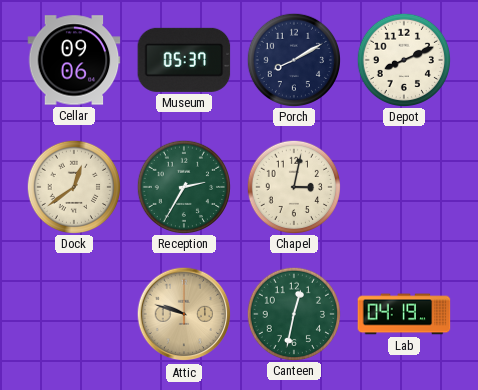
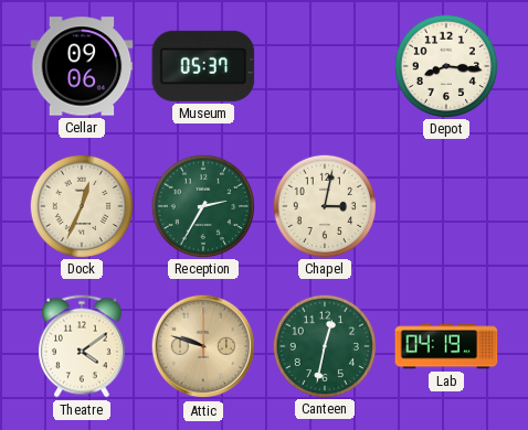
Porch: 8:10 -> none (293, 59)
Depot: 8:11 -> 8:16 (445, 65)
Dock: 12:39 -> 12:34 (81, 205)
Theatre: none -> 4:09 (82, 346)
